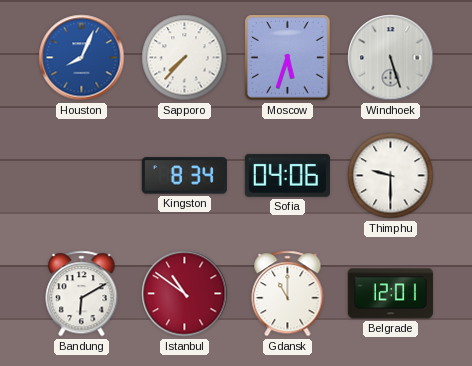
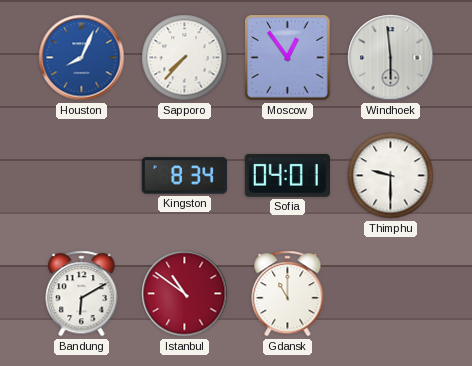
Moscow: 5:33 -> 12:54 (288, 58)
Windhoek: 5:27 -> 5:59 (391, 58)
Sofia: 04:06 -> 04:01 (287, 175)
Belgrade: 12:01 -> none (390, 294)
